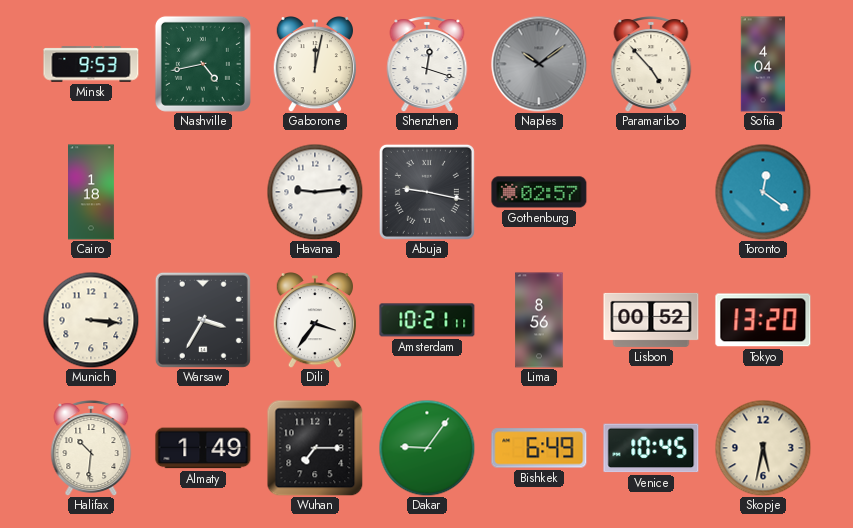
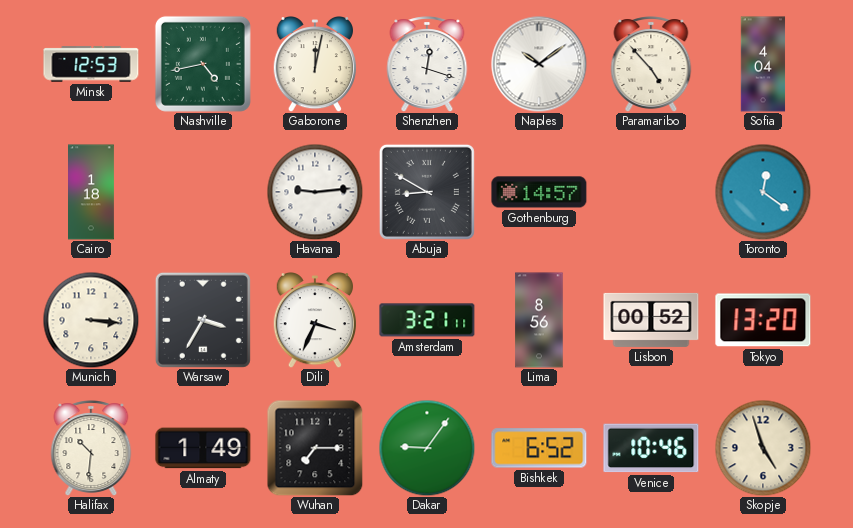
Minsk: 9:53 -> 12:53 (91, 64)
Naples dial: grey -> white (539, 64)
Abuja: 9:17 -> 8:50 (427, 192)
Gothenburg: 02:57 -> 14:57 (539, 192)
Dili: 3:36 -> 3:34 (314, 321)
Amsterdam: 10:21 -> 3:21 (427, 320)
Bishkek: 6:49 -> 6:52 (539, 448)
Venice: 10:45 -> 10:46 (651, 448)
Skopje: 5:32 -> 4:57 (763, 448)
